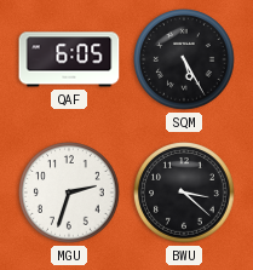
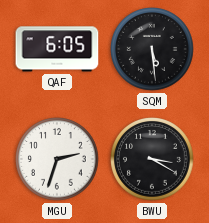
SQM: 5:25 -> 5:29 (153, 50)
BWU: 3:22 -> 3:20 (153, 160)
